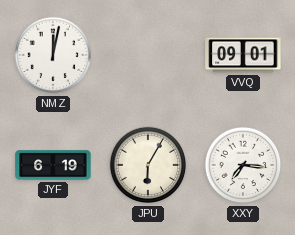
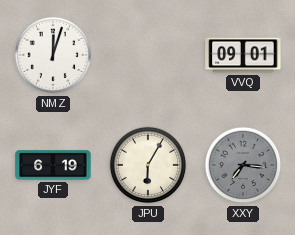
NMZ: 12:02 -> 12:03 (53, 55)
XXY dial: white -> grey (243, 165)
